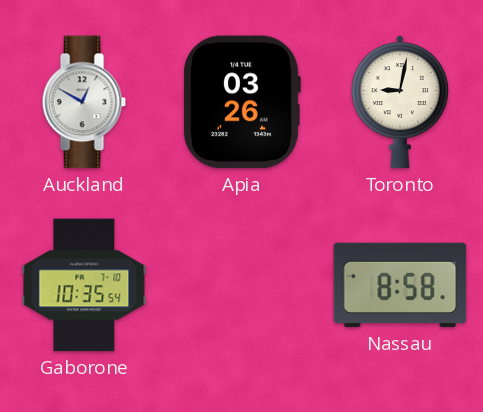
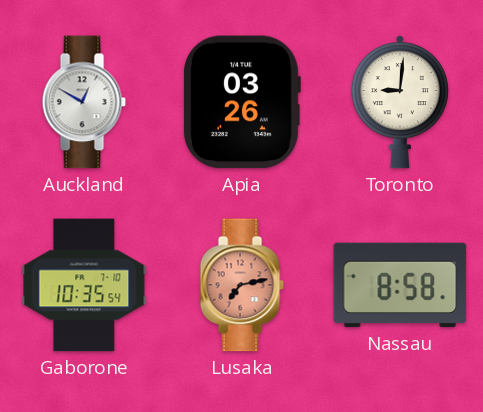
Toronto: 9:02 -> 9:01 (400, 102)
Lusaka: none -> 7:13 (242, 285)
